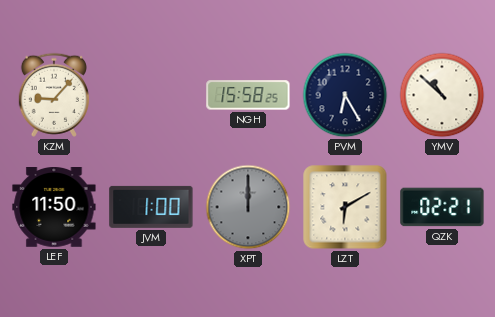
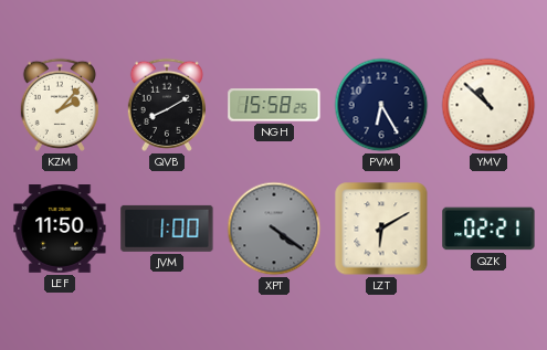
KZM: 9:07 -> 2:07 (60, 105)
QVB: none -> 8:10 (167, 105)
XPT: 12:00 -> 4:21 (274, 229)
